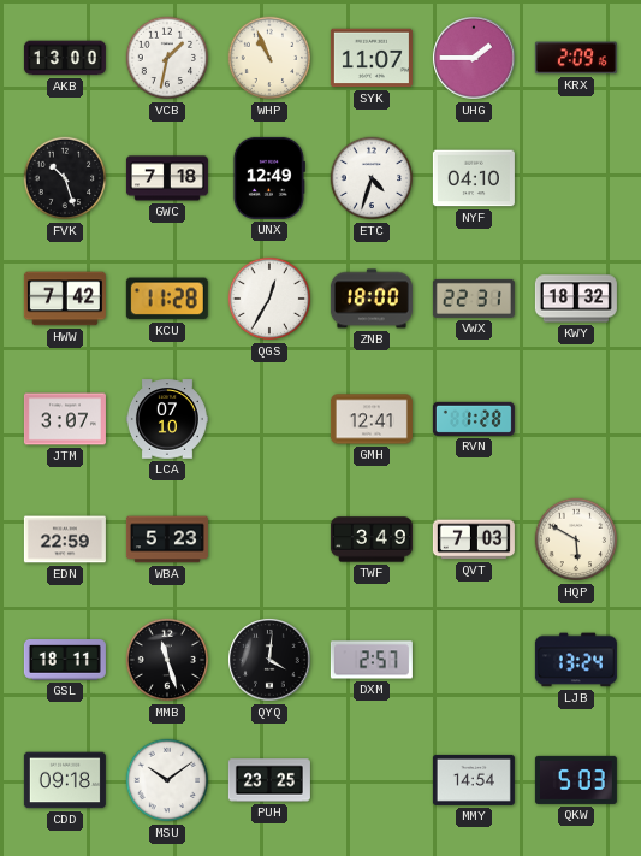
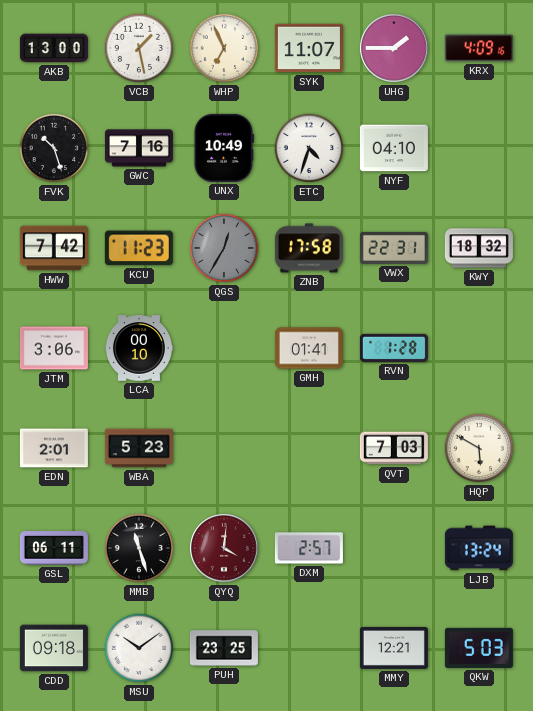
VCB: 1:32 -> 1:28 (139, 48)
WHP: 10:56 -> 6:56 (224, 48)
KRX: 2:09 -> 4:09 (479, 48)
GWC: 7:18 -> 7:16 (139, 148)
UNX: 12:49 -> 10:49 (223, 148)
KCU: 11:28 -> 11:23 (139, 248)
QGS dial: white -> grey (224, 248)
ZNB: 18:00 -> 17:58 (309, 248)
JTM: 3:07 -> 3:06 (54, 348)
LCA: 07:10 -> 00:10 (139, 348)
GMH: 12:41 -> 01:41 (309, 348)
EDN: 22:59 -> 2:01 (54, 448)
TWF: 3:49 -> none (372, 539)
GSL: 18:11 -> 06:11 (54, 549)
QYQ dial: black -> burgundy (224, 548)
MMY: 14:54 -> 12:21 (394, 648)
